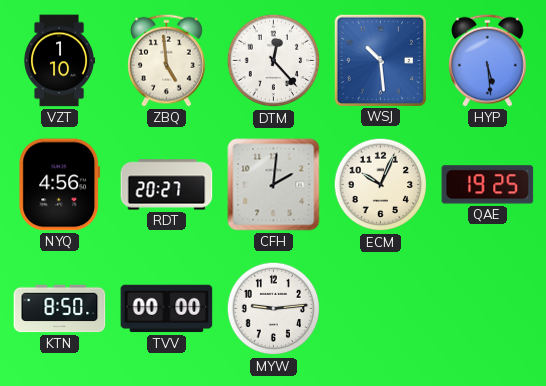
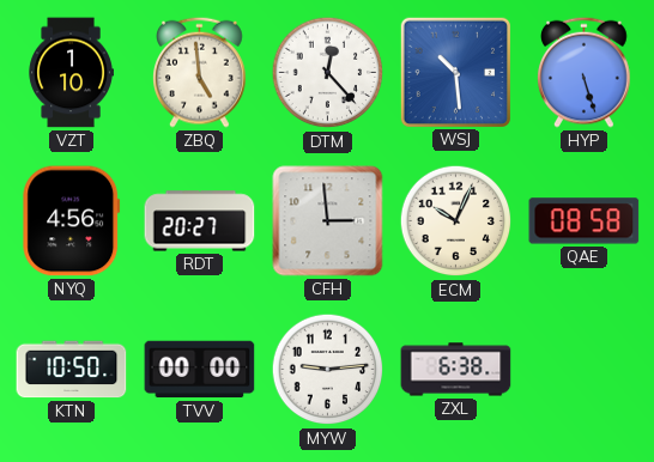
HYP: 5:29 -> 5:27 (585, 72)
CFH: 2:01 -> 2:59 (328, 221)
QAE: 19:25 -> 08:58 (585, 221)
KTN: 8:50 -> 10:50 (72, 370)
ZXL: none -> 6:38 (456, 370)
